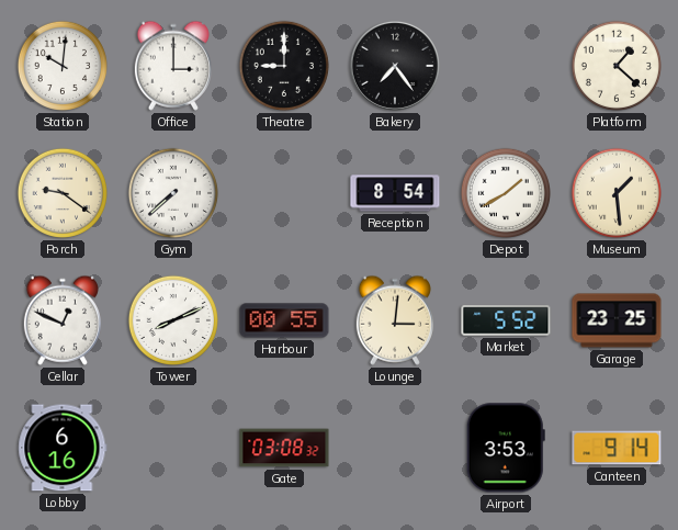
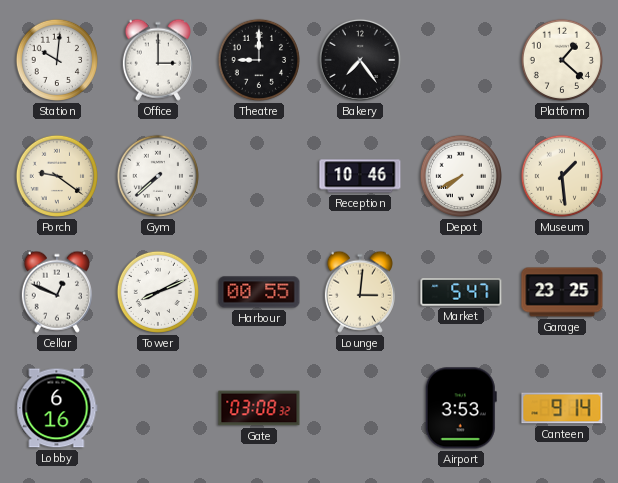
Reception: 8:54 -> 10:46 (360, 176)
Depot: 1:40 -> 7:40 (461, 176)
Market: 5:52 -> 5:47 (461, 293)
